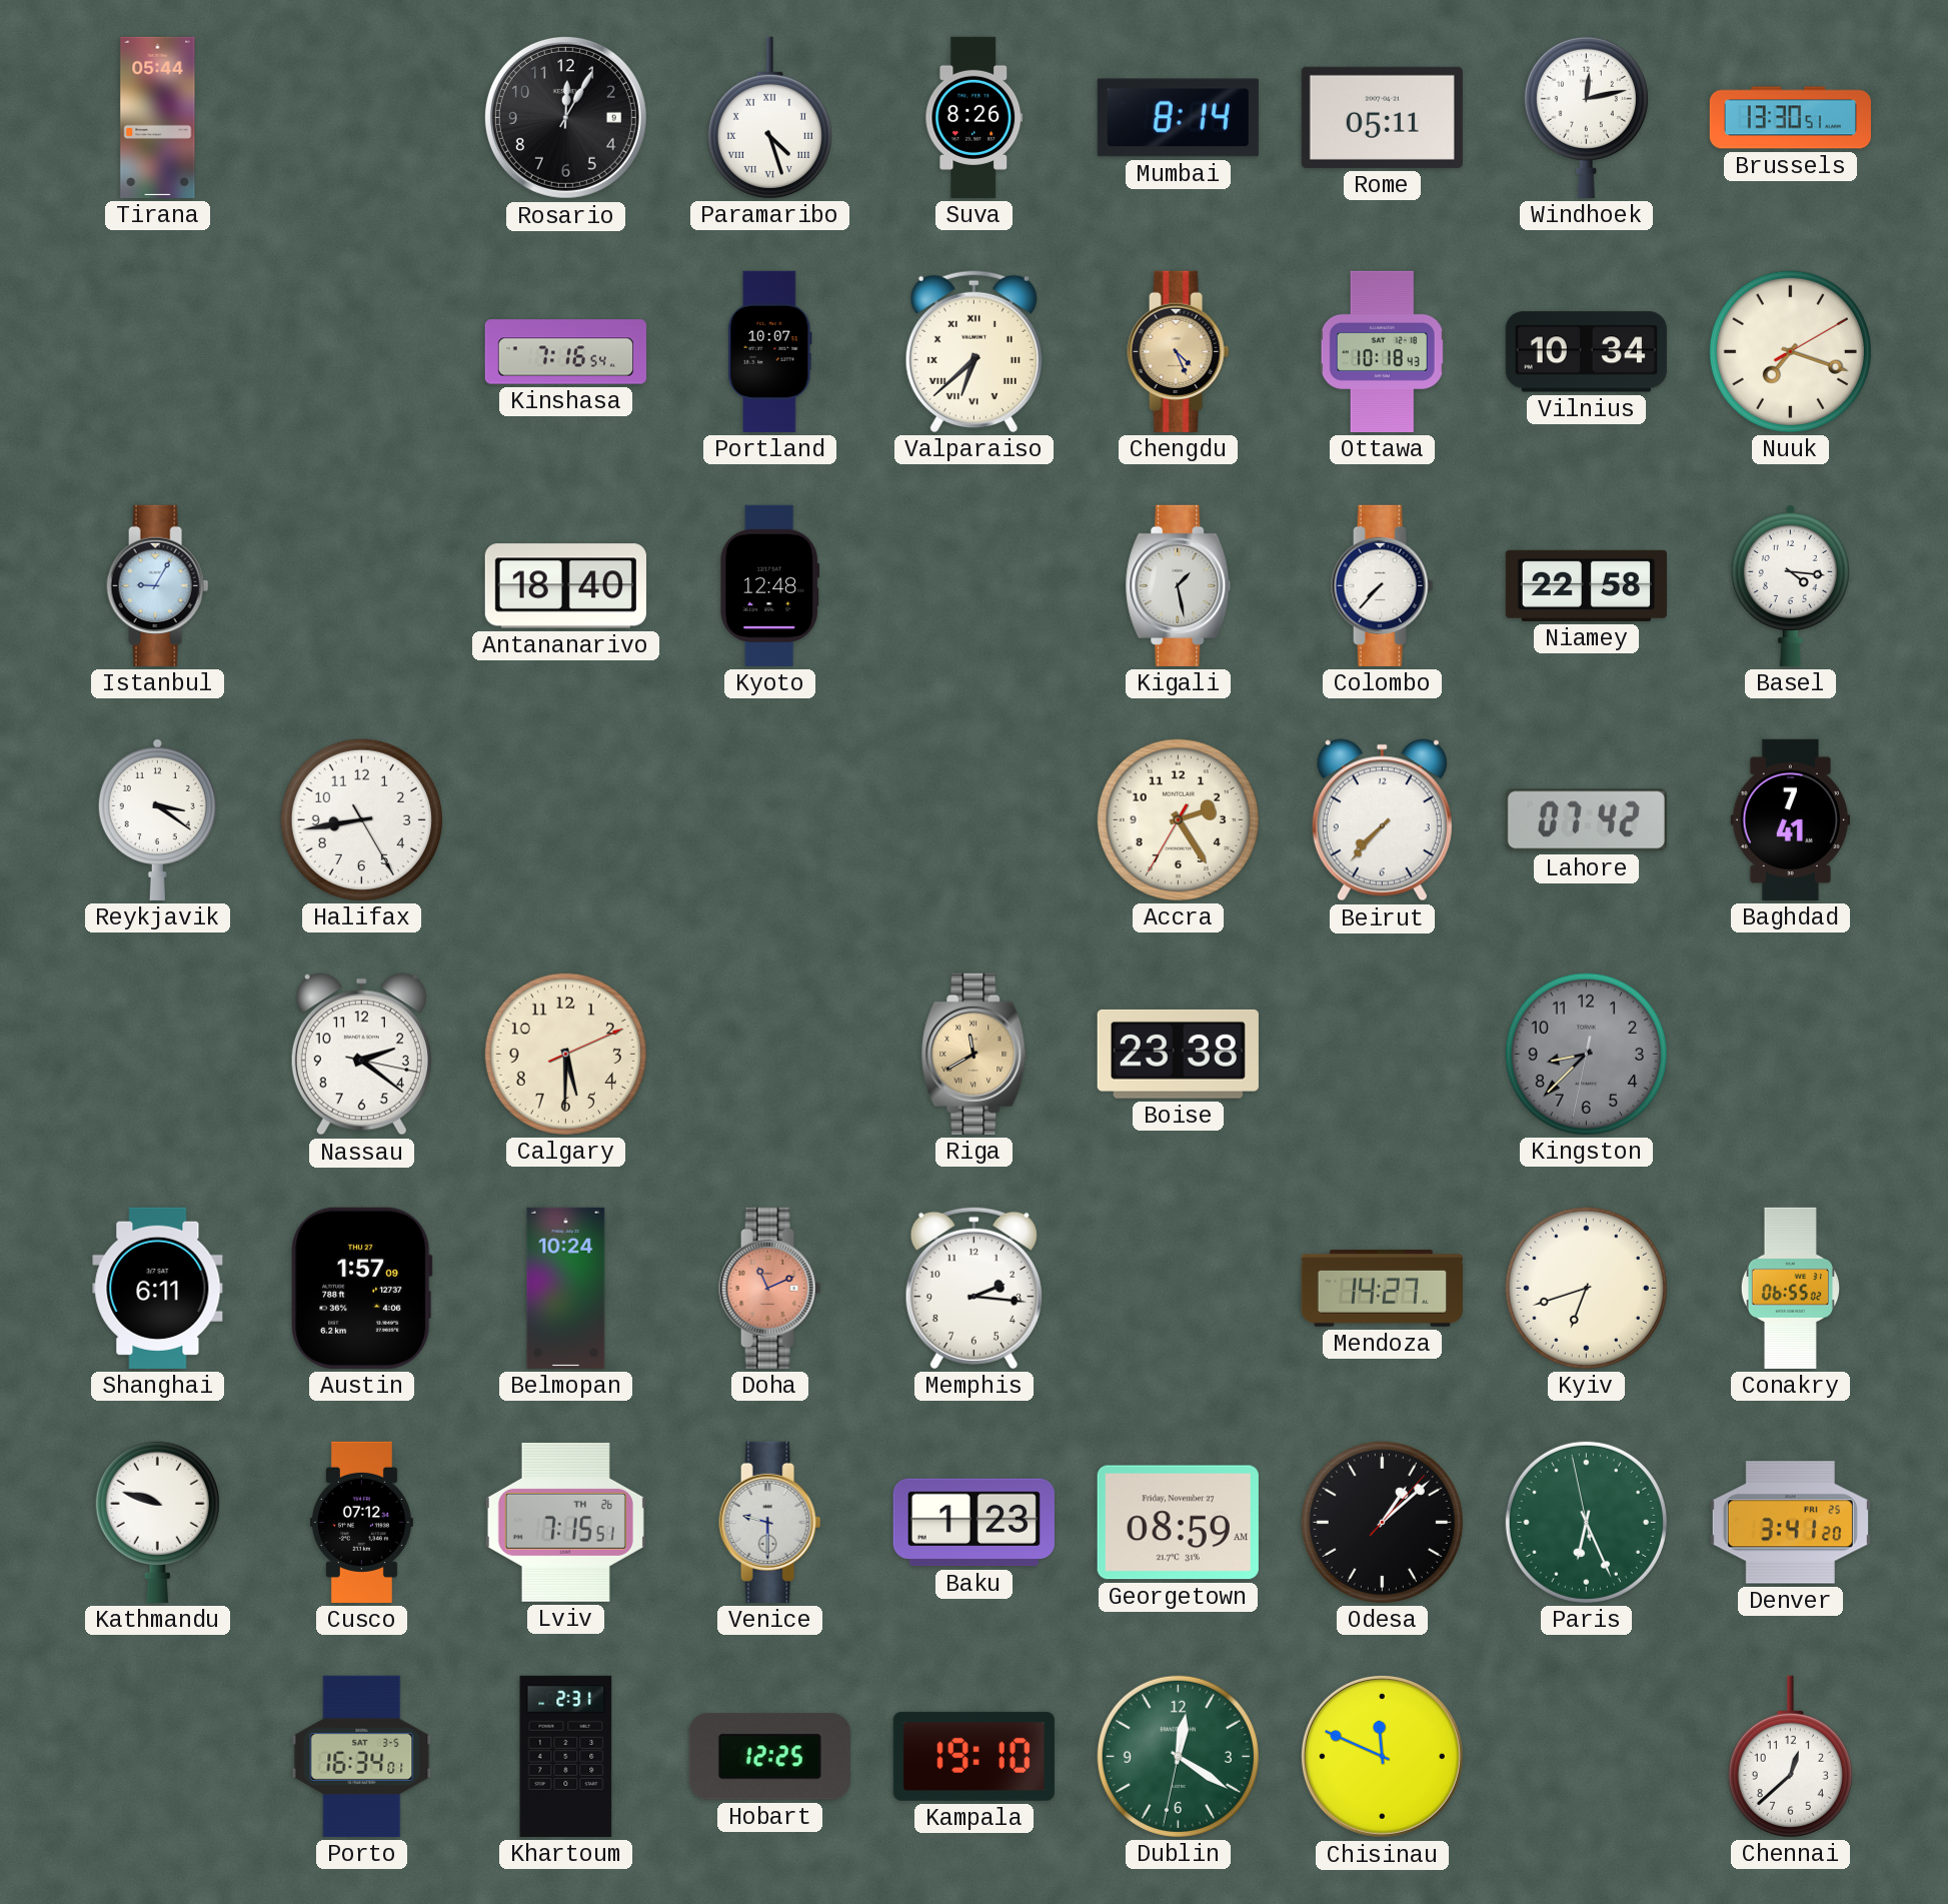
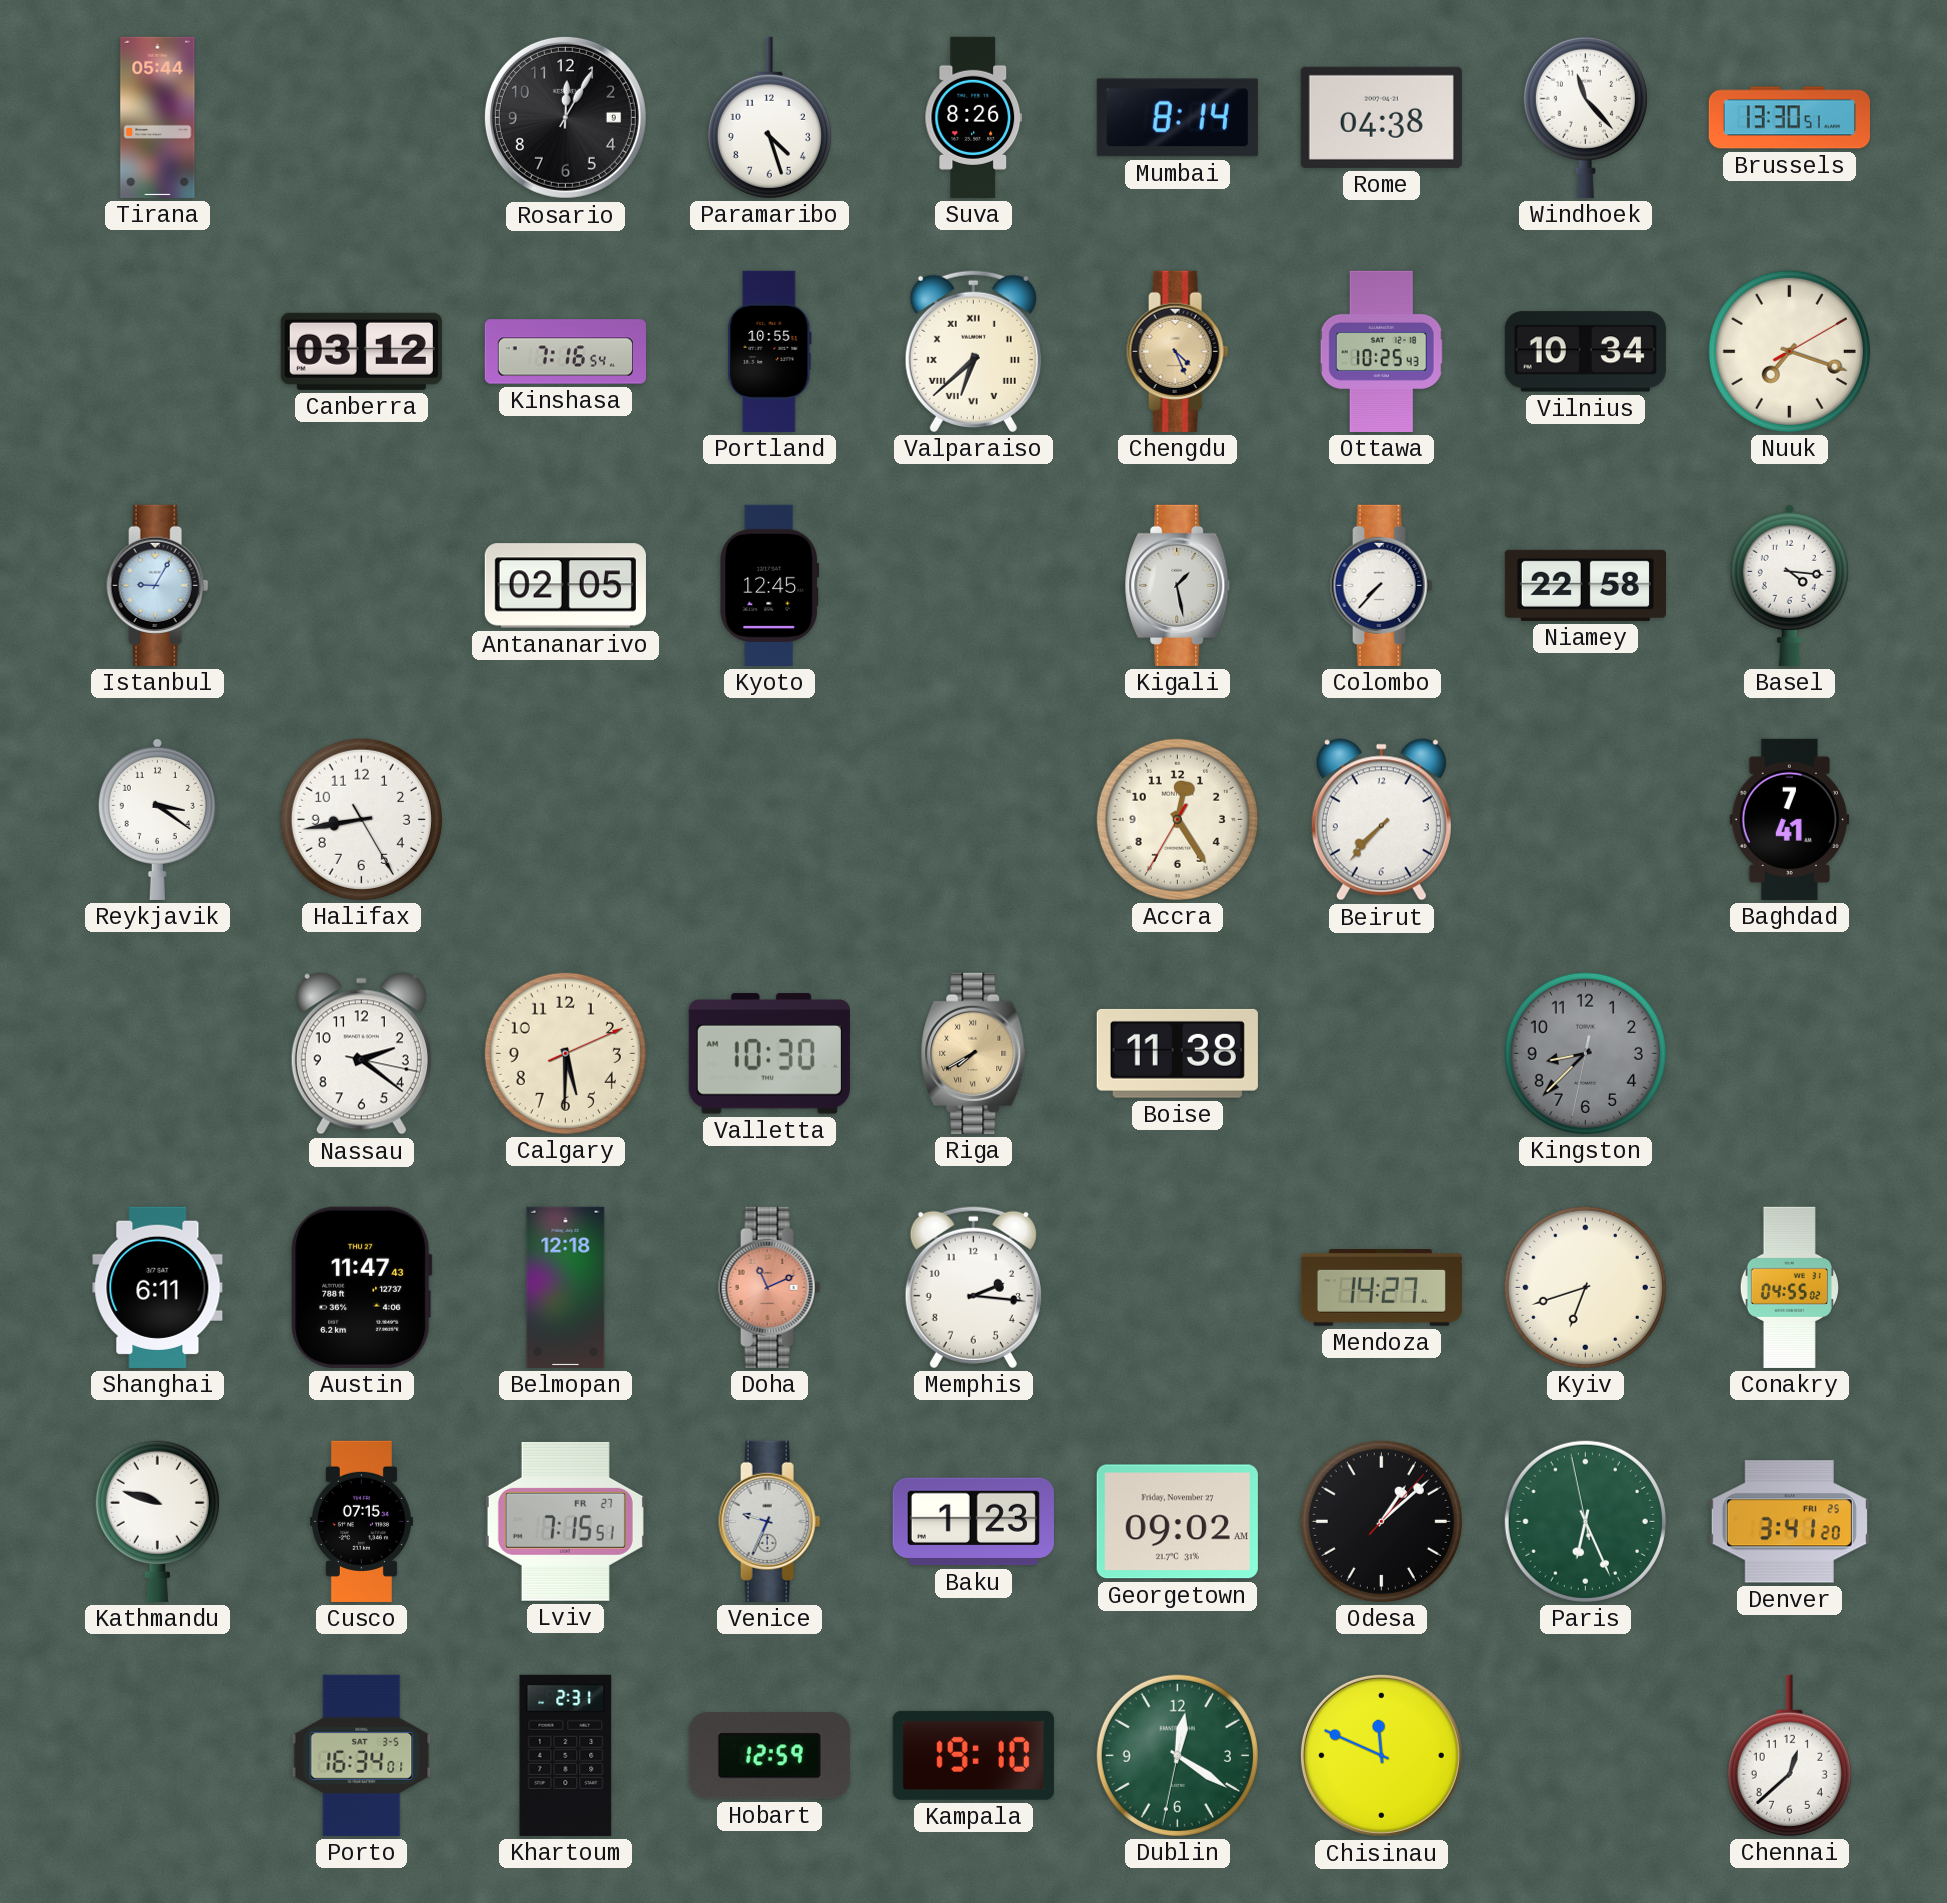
Paramaribo numerals: Roman -> Arabic (769, 117)
Rome: 05:11 -> 04:38 (1381, 117)
Windhoek: 12:13 -> 11:23 (1585, 117)
Canberra: none -> 03:12 (361, 351)
Portland: 10:07 -> 10:55 (770, 351)
Ottawa: 10:18 -> 10:25 (1381, 351)
Antananarivo: 18:40 -> 02:05 (565, 586)
Kyoto: 12:48 -> 12:45 (769, 585)
Accra: 2:24 -> 12:24 (1177, 819)
Lahore: 07:42 -> none (1586, 820)
Valletta: none -> 10:30 (769, 1054)
Riga: 11:40 -> 7:40 (974, 1053)
Boise: 23:38 -> 11:38 (1177, 1053)
Austin: 1:57 -> 11:47 (362, 1287)
Belmopan: 10:24 -> 12:18 (566, 1287)
Conakry: 06:55 -> 04:55 (1789, 1287)
Cusco: 07:12 -> 07:15 (361, 1521)
Lviv date: TH 26 -> FR 27 (565, 1521)
Venice: 9:30 -> 9:34 (770, 1521)
Georgetown: 08:59 -> 09:02 (1177, 1522)
Hobart: 12:25 -> 12:59 (769, 1756)
